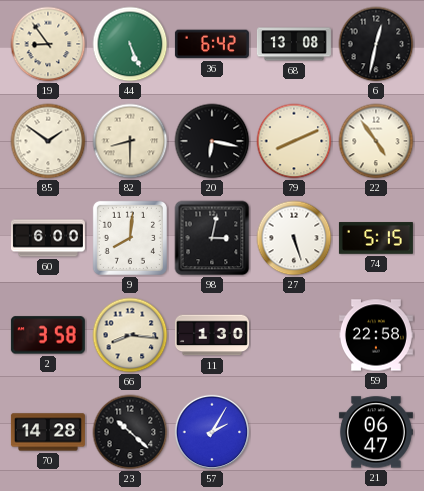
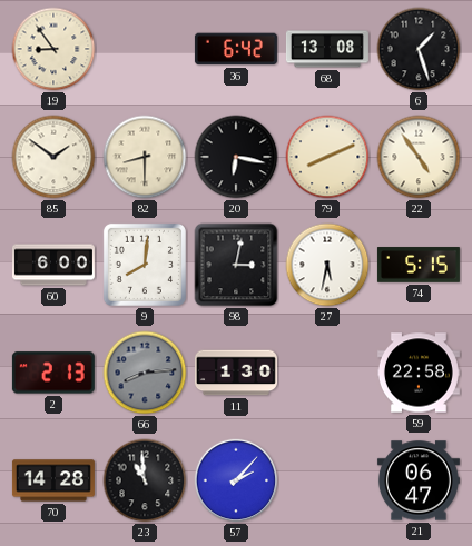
44: 5:26 -> none (130, 44)
6: 12:32 -> 1:27 (419, 49)
27: 5:27 -> 5:32 (327, 265)
2: 3:58 -> 2:13 (53, 373)
66: 8:16 -> 8:14 (145, 373)
66 dial: cream -> grey (145, 373)
23: 10:22 -> 10:59 (145, 480)
57: 2:05 -> 2:07 (236, 480)
